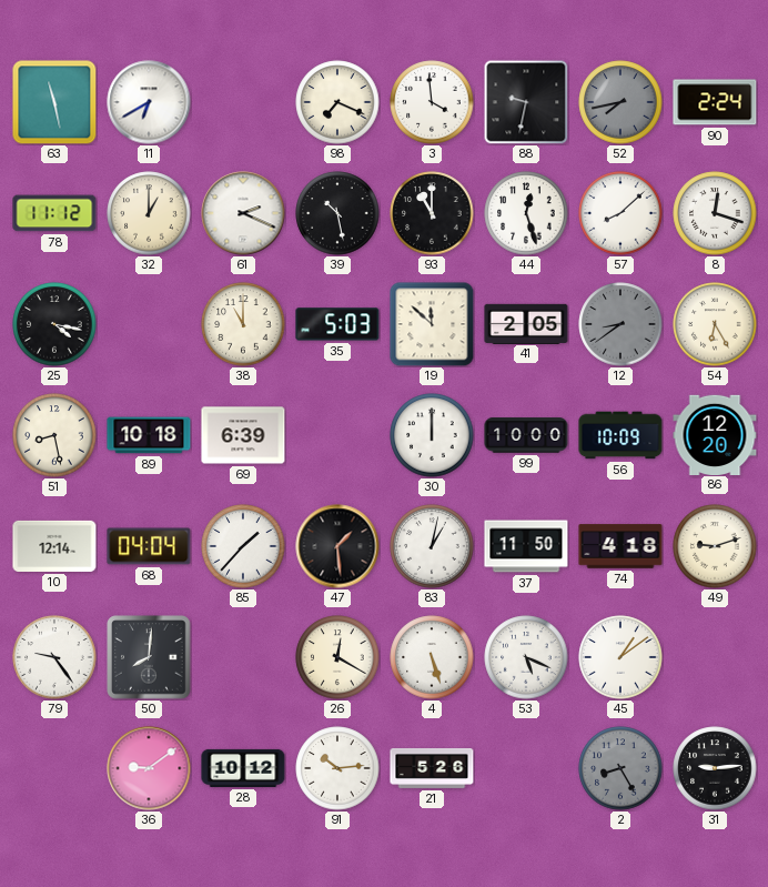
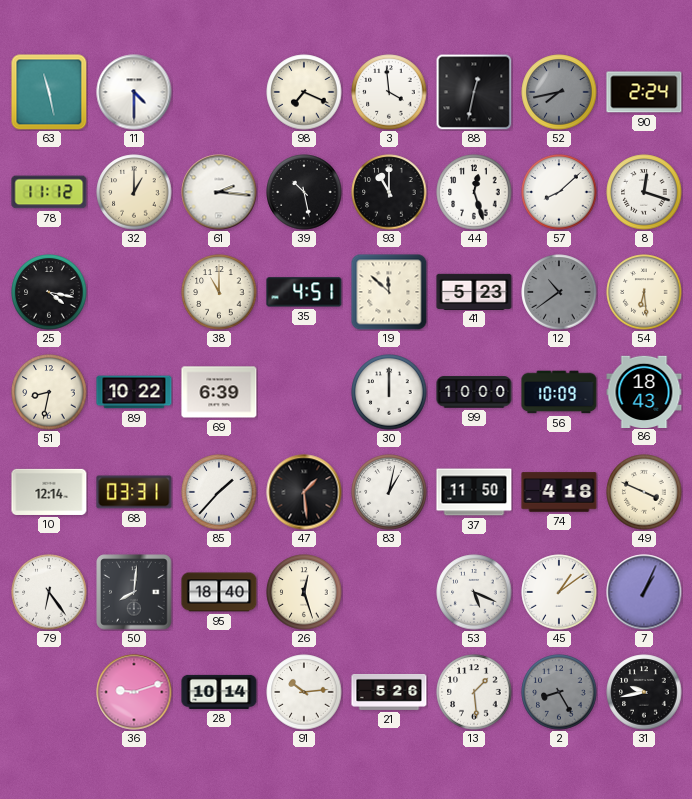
11: 6:40 -> 4:30 (134, 92)
88: 9:32 -> 12:32 (474, 92)
61: 2:19 -> 2:16 (219, 192)
35: 5:03 -> 4:51 (304, 292)
41: 2:05 -> 5:23 (474, 291)
12: 8:39 -> 10:39 (559, 292)
54: 6:25 -> 6:29 (644, 292)
51: 8:28 -> 8:32 (49, 392)
89: 10:18 -> 10:22 (134, 392)
86: 12:20 -> 18:43 (644, 391)
68: 04:04 -> 03:31 (134, 492)
49: 9:12 -> 3:49 (644, 492)
79: 9:24 -> 6:24 (49, 592)
95: none -> 18:40 (219, 592)
26: 12:20 -> 12:27 (304, 592)
4: 5:27 -> none (432, 657)
7: none -> 1:04 (644, 592)
36: 9:09 -> 9:12 (134, 692)
28: 10:12 -> 10:14 (219, 692)
13: none -> 1:29 (474, 692)
31: 9:14 -> 9:43 (644, 692)
